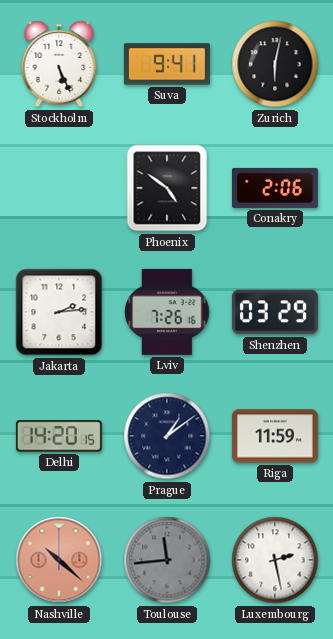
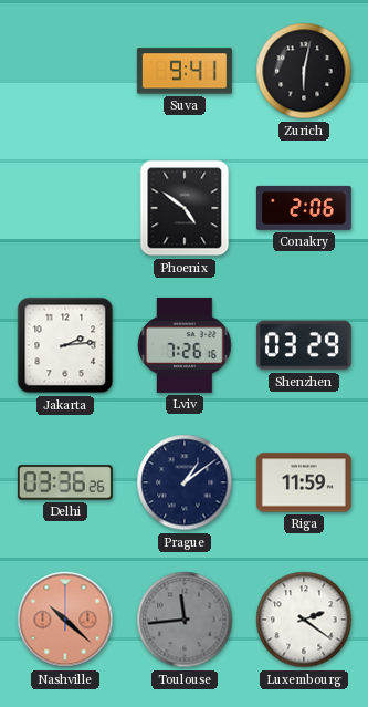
Stockholm: 5:26 -> none (59, 64)
Delhi: 14:20 -> 03:36 (65, 482)
Luxembourg: 2:28 -> 2:21 (304, 620)
